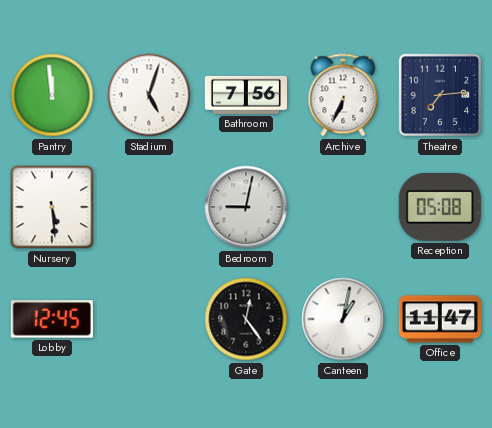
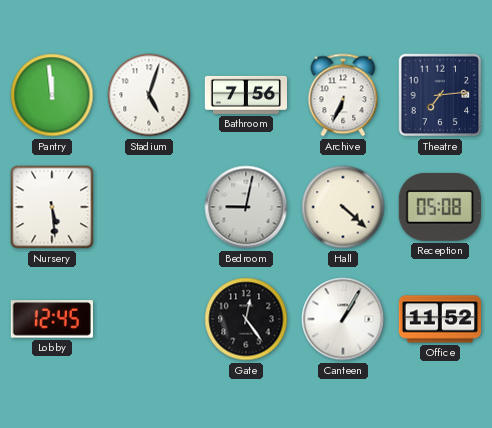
Hall: none -> 4:22 (343, 207)
Canteen: 1:02 -> 1:05 (343, 319)
Office: 11:47 -> 11:52 (439, 319)
